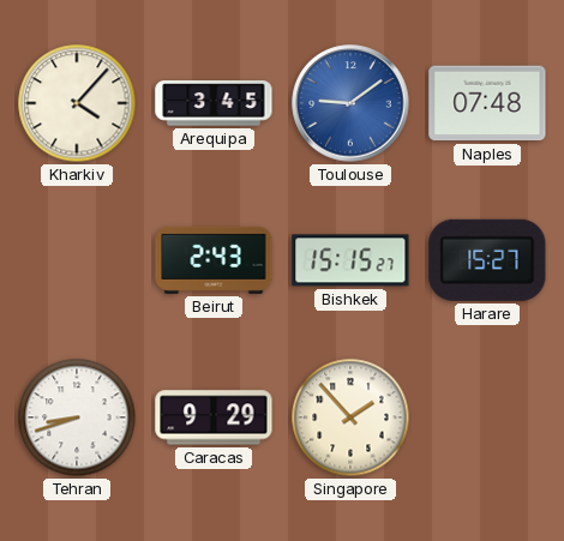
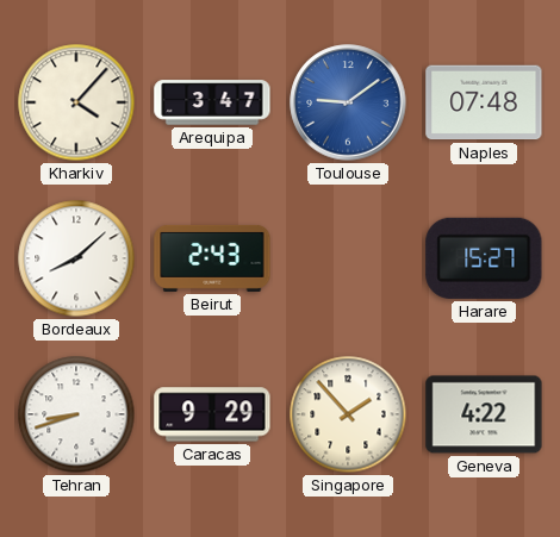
Arequipa: 3:45 -> 3:47 (212, 102)
Bordeaux: none -> 8:08 (76, 258)
Bishkek: 15:15 -> none (350, 260)
Geneva: none -> 4:22 (484, 414)
